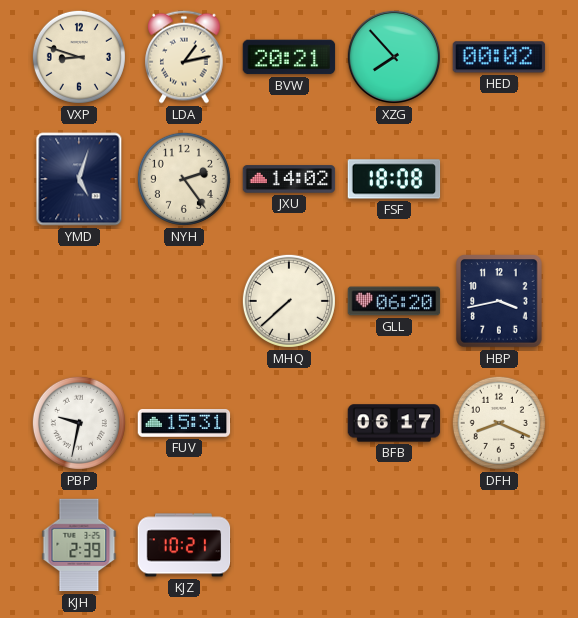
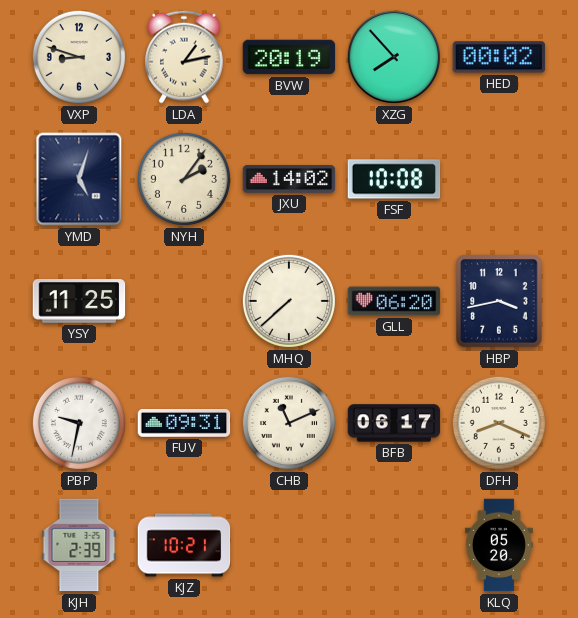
BVW: 20:21 -> 20:19 (289, 57)
NYH: 2:24 -> 2:06 (184, 179)
FSF: 18:08 -> 10:08 (394, 179)
YSY: none -> 11:25 (79, 301)
FUV: 15:31 -> 09:31 (184, 424)
CHB: none -> 11:11 (289, 423)
KLQ: none -> 05:20 (499, 545)
